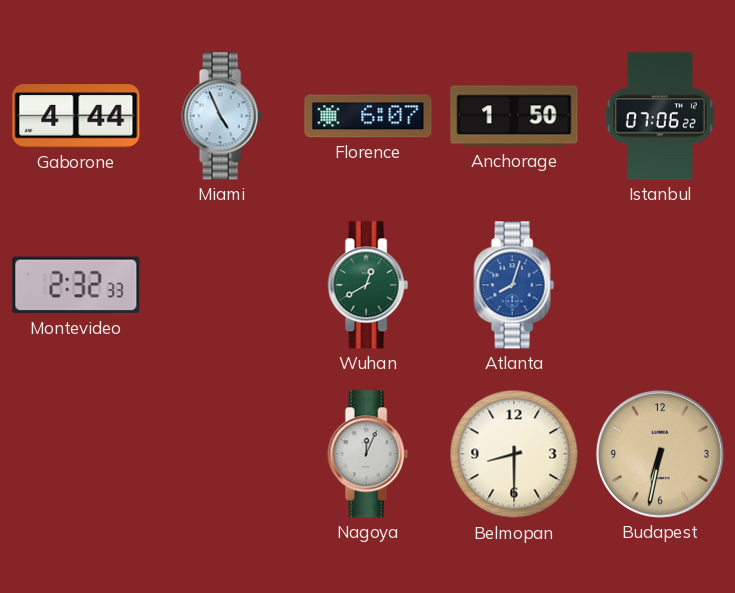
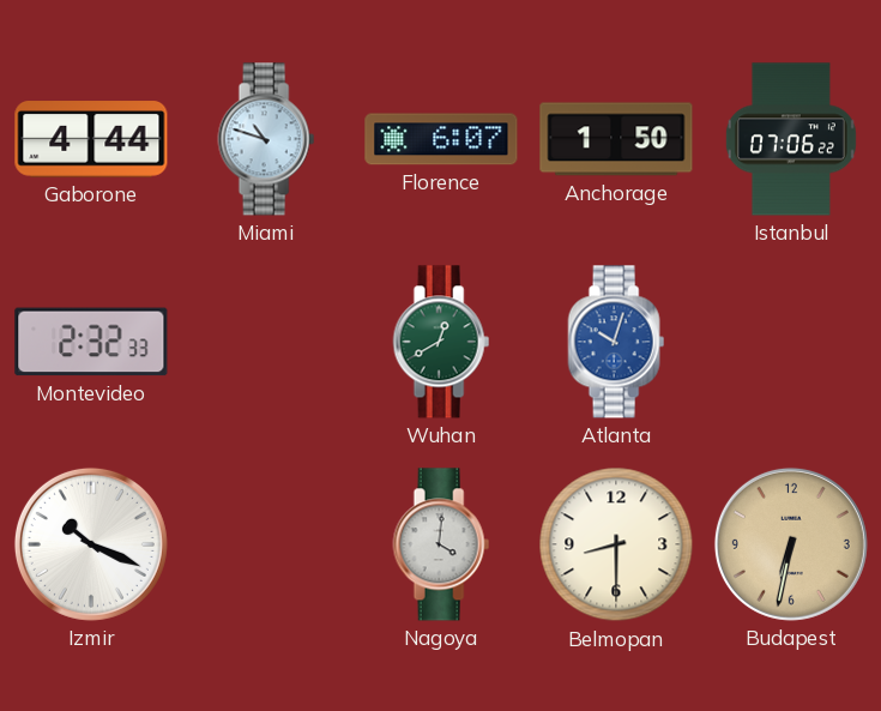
Miami: 4:56 -> 10:48 (266, 139)
Atlanta: 8:03 -> 10:03 (616, 342)
Izmir: none -> 10:19 (91, 544)
Nagoya: 12:04 -> 4:01 (441, 544)
